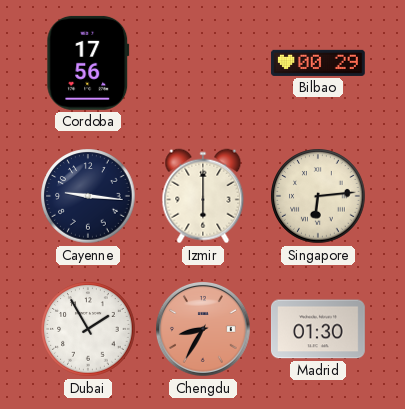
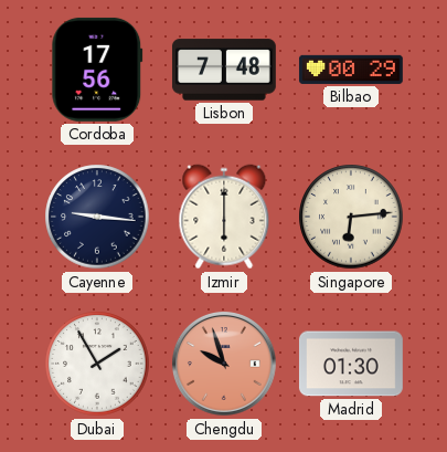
Lisbon: none -> 7:48 (224, 70)
Chengdu: 8:35 -> 9:57 (225, 365)
